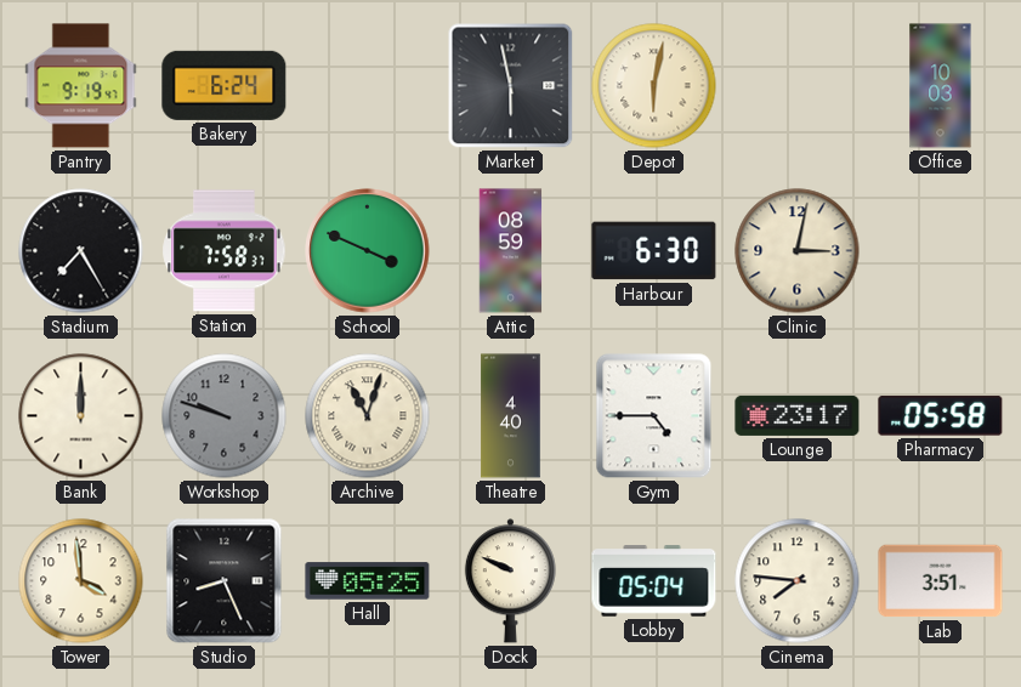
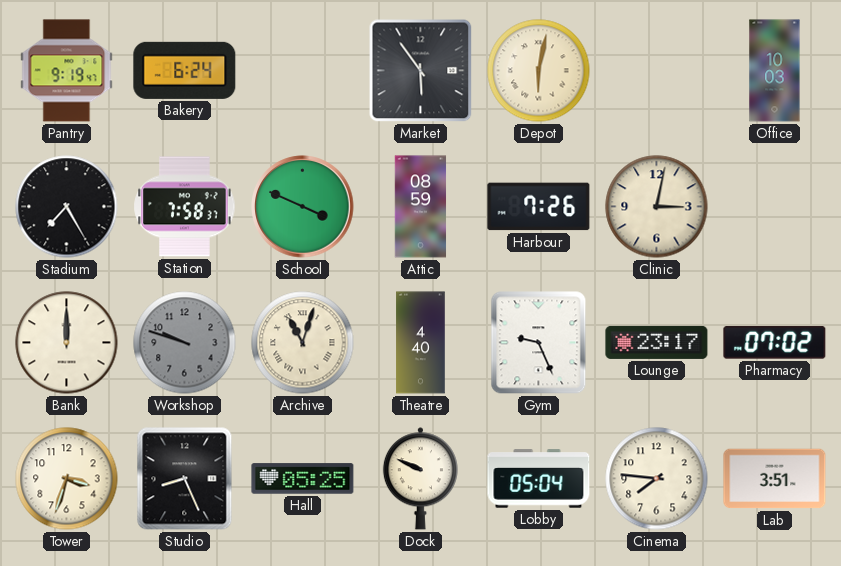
Market: 5:58 -> 5:54 (421, 71)
Harbour: 6:30 -> 7:26 (539, 207)
Gym: 4:45 -> 9:26 (539, 343)
Pharmacy: 05:58 -> 07:02 (775, 343)
Tower: 3:59 -> 3:33 (67, 479)
